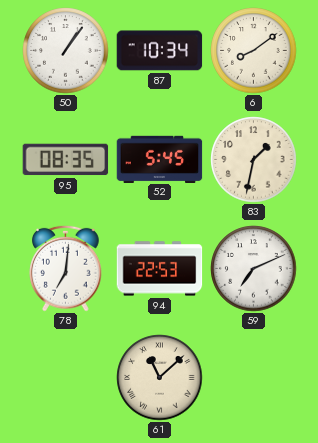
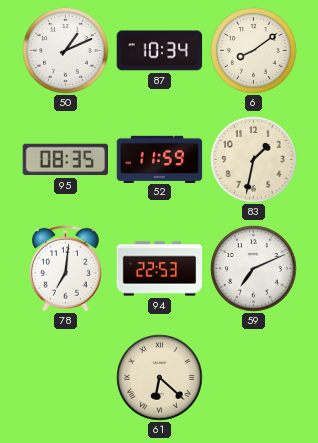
50: 1:06 -> 1:11 (66, 51)
52: 5:45 -> 11:59 (160, 159)
61: 11:08 -> 6:22 (160, 378)
